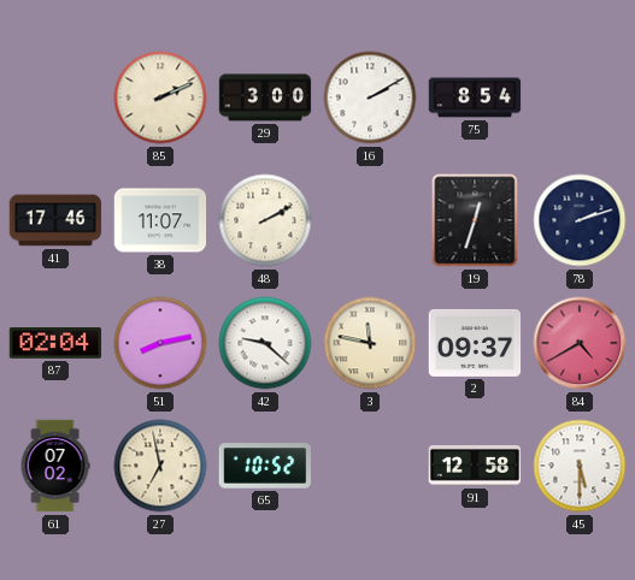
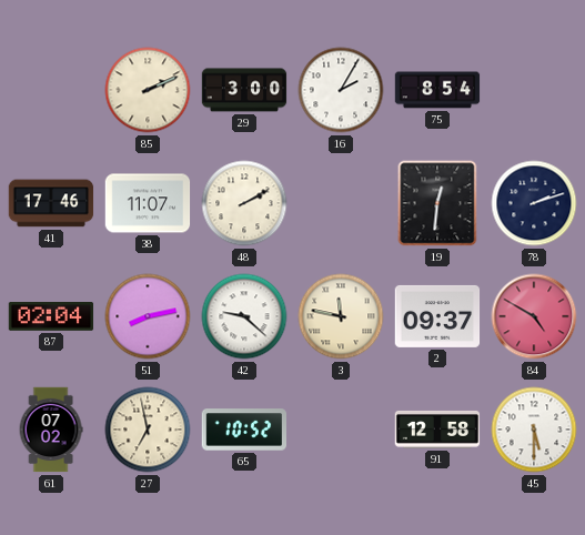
16: 2:10 -> 2:05 (341, 90)
19: 12:33 -> 12:31 (437, 203)
84: 4:40 -> 4:50 (534, 316)
